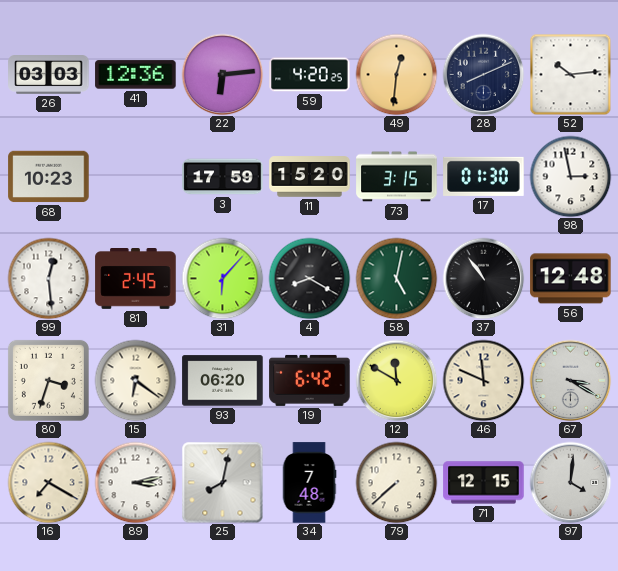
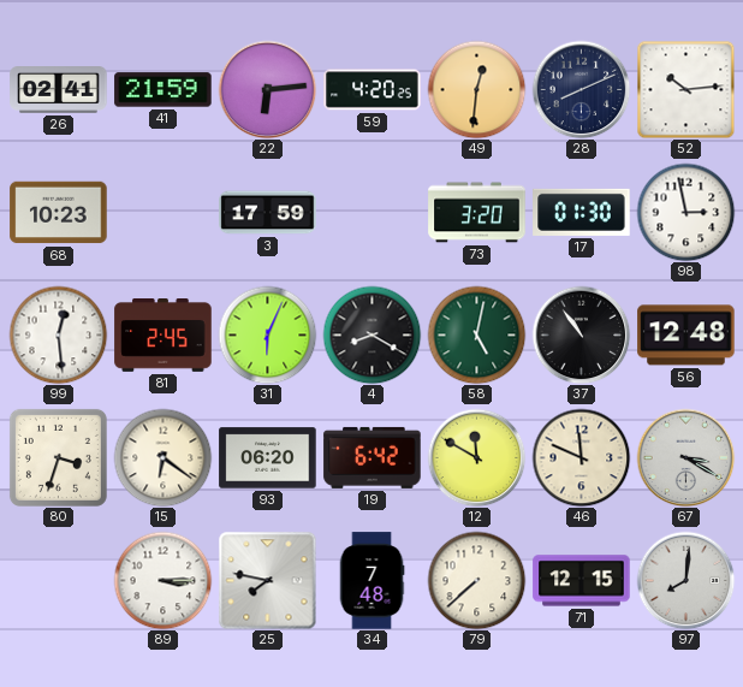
26: 03:03 -> 02:41 (59, 90)
41: 12:36 -> 21:59 (164, 90)
11: 15:20 -> none (310, 177)
73: 3:15 -> 3:20 (477, 213)
31: 6:07 -> 6:04 (267, 334)
16: 7:20 -> none (48, 482)
89: 3:13 -> 3:15 (162, 580)
25: 8:02 -> 7:47 (267, 580)
97: 4:01 -> 8:01 (685, 580)
